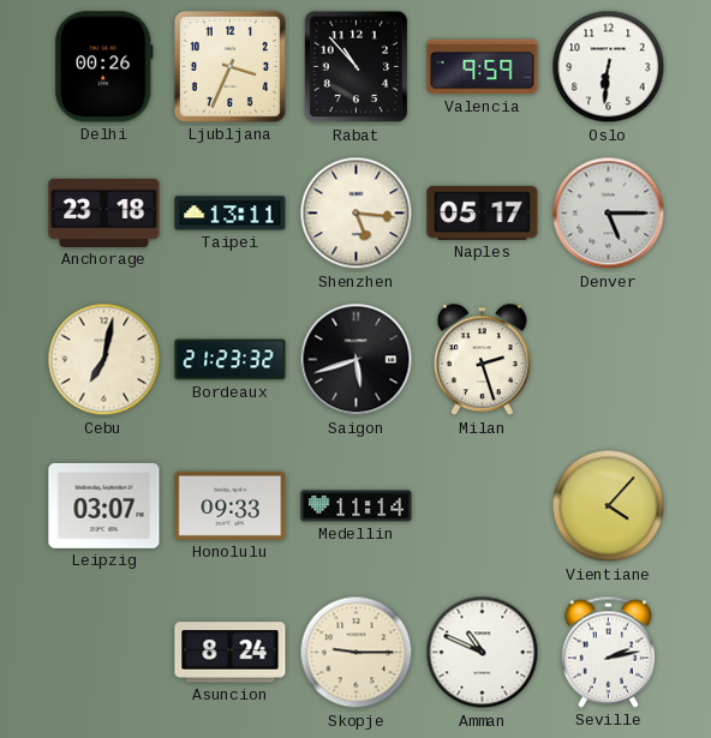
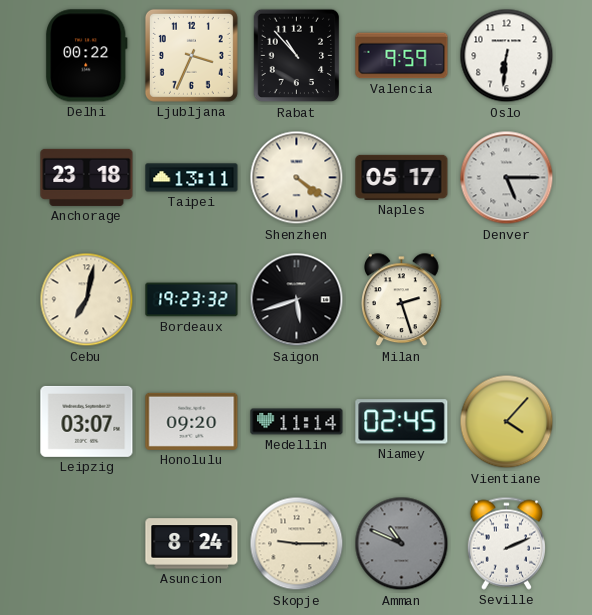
Delhi: 00:26 -> 00:22 (86, 56)
Shenzhen: 5:16 -> 4:21 (297, 178)
Bordeaux: 21:23 -> 19:23 (192, 300)
Honolulu: 09:33 -> 09:20 (192, 421)
Niamey: none -> 02:45 (402, 422)
Amman dial: white -> grey (402, 544)
Seville: 2:13 -> 2:11 (506, 543)
